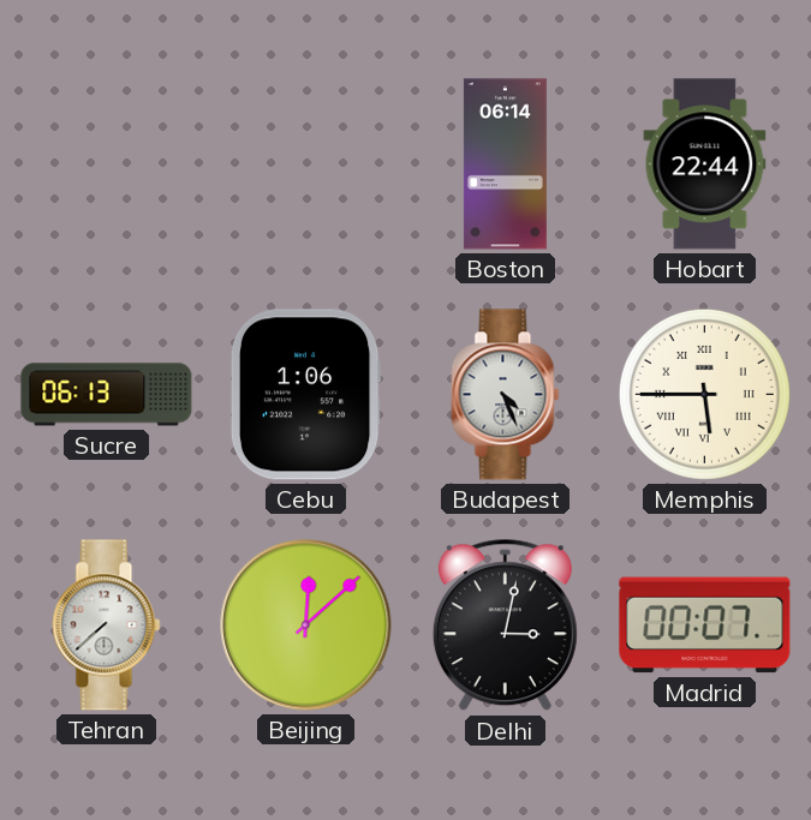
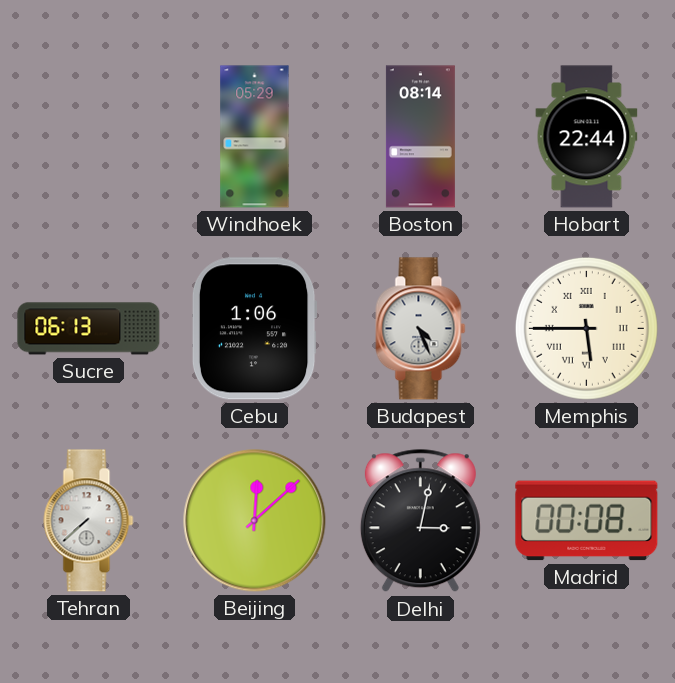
Windhoek: none -> 05:29 (255, 137)
Boston: 06:14 -> 08:14 (420, 137)
Madrid: 00:07 -> 00:08 (587, 521)
